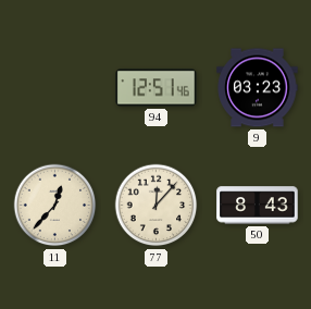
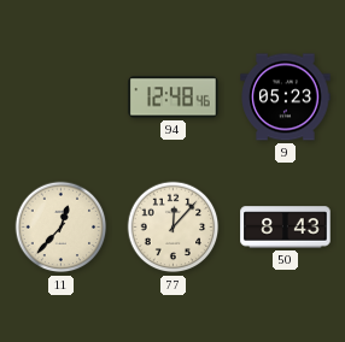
94: 12:51 -> 12:48 (174, 98)
9: 03:23 -> 05:23 (286, 98)
